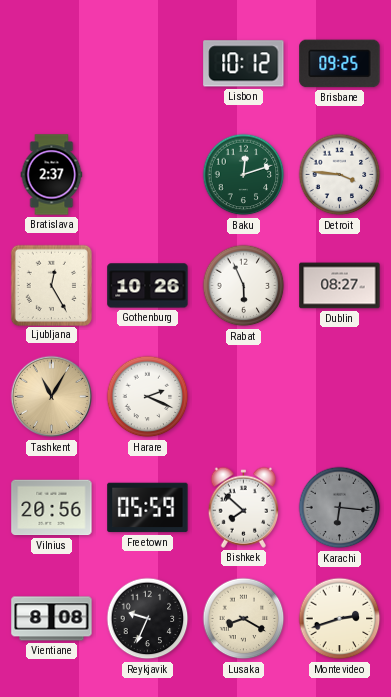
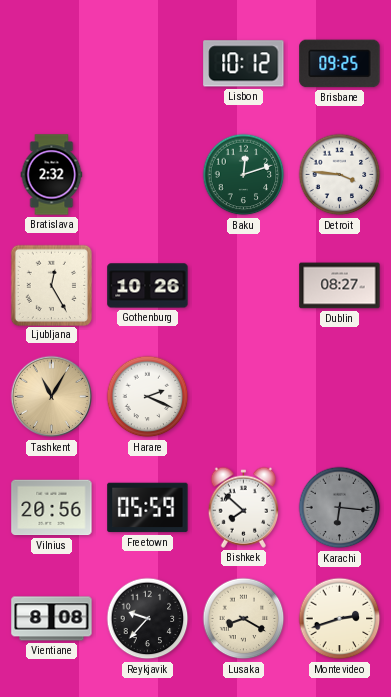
Bratislava: 2:37 -> 2:32 (52, 175)
Rabat: 5:56 -> none (244, 286)
Reykjavik: 9:34 -> 9:37 (148, 619)
